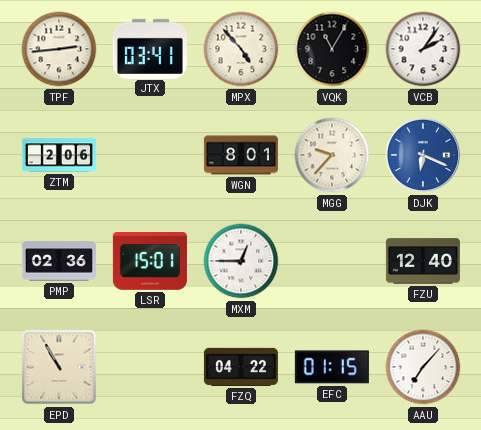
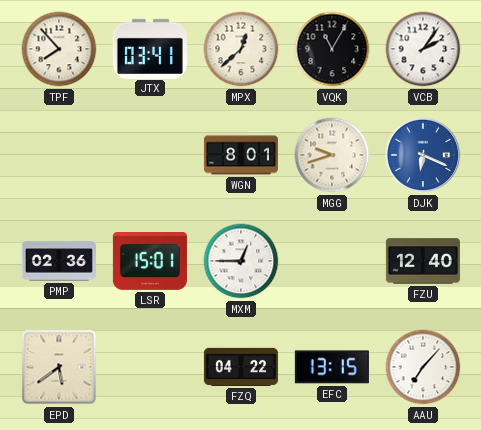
TPF: 2:44 -> 7:53 (59, 49)
MPX: 4:53 -> 12:38 (241, 49)
ZTM: 2:06 -> none (59, 155)
MGG: 9:37 -> 9:42 (332, 155)
EPD: 10:55 -> 5:39 (59, 367)
EFC: 01:15 -> 13:15 (332, 367)
